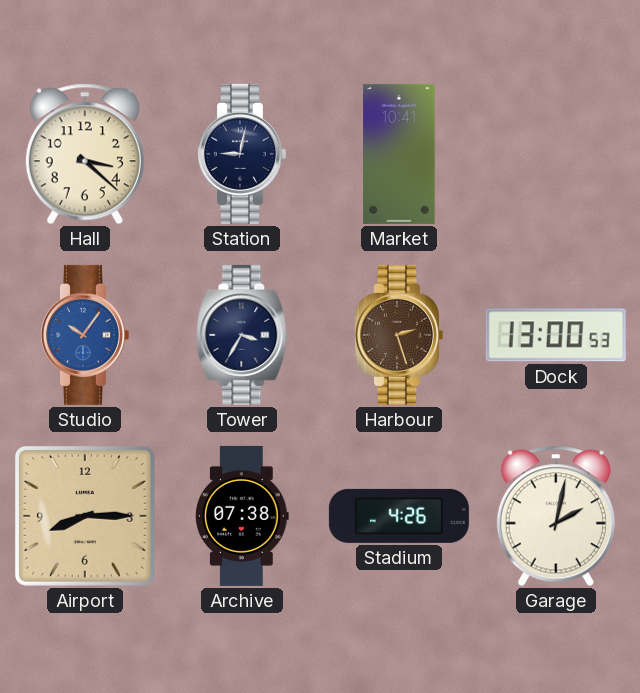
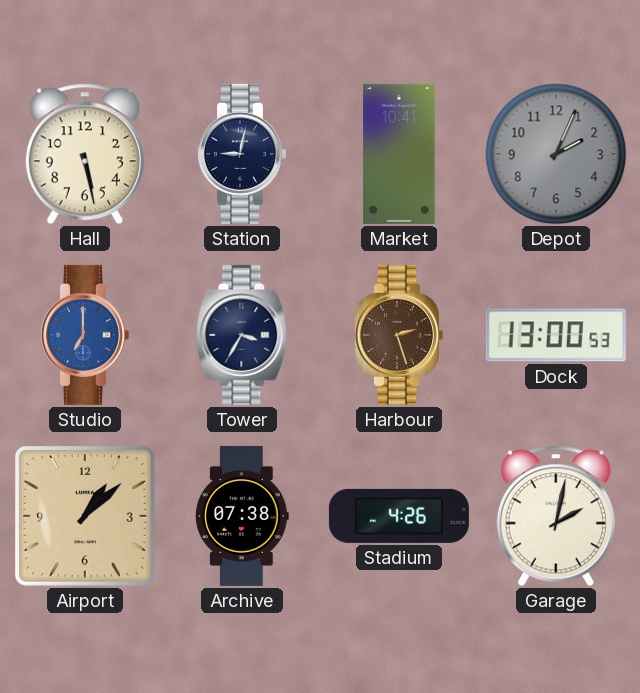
Hall: 3:22 -> 5:28 (85, 154)
Depot: none -> 2:04 (556, 154)
Studio: 10:06 -> 7:00 (84, 335)
Airport: 8:15 -> 1:08 (85, 516)
